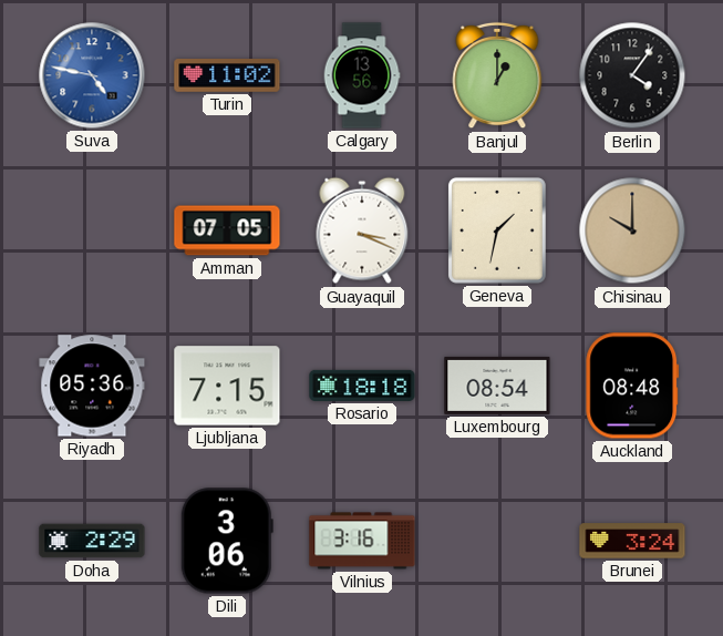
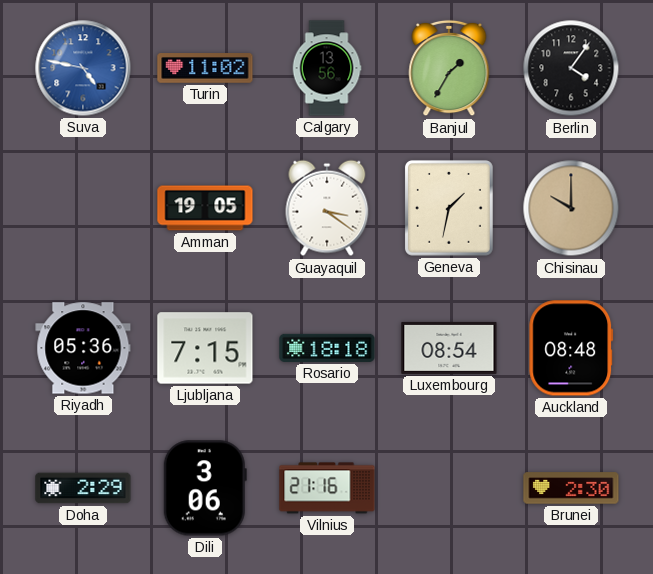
Banjul: 1:00 -> 1:35 (449, 68)
Amman: 07:05 -> 19:05 (205, 208)
Guayaquil: 3:19 -> 3:21 (327, 208)
Vilnius: 3:16 -> 21:16 (327, 488)
Brunei: 3:24 -> 2:30 (571, 488)
